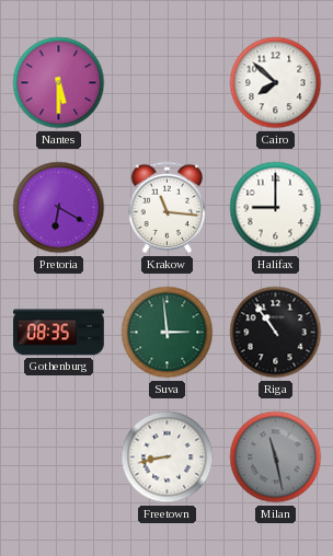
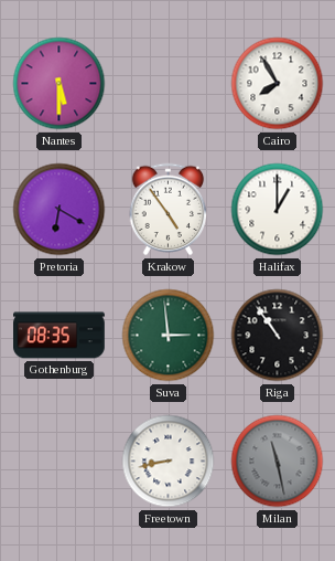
Cairo: 7:52 -> 7:55 (278, 84)
Krakow: 11:16 -> 4:54 (169, 210)
Halifax: 9:00 -> 1:00 (278, 210)
